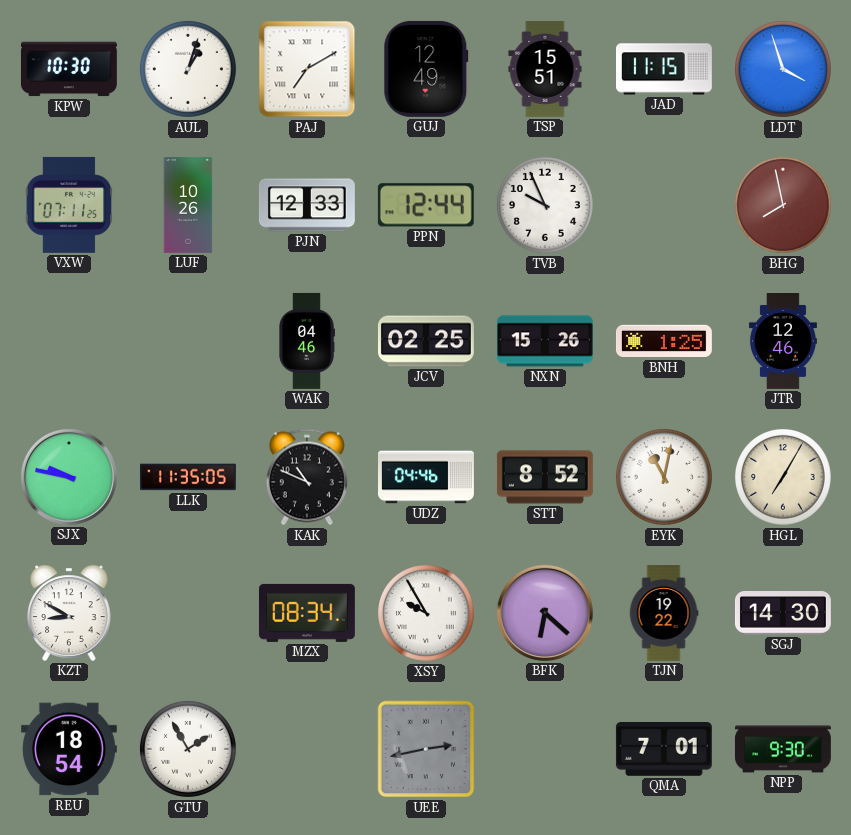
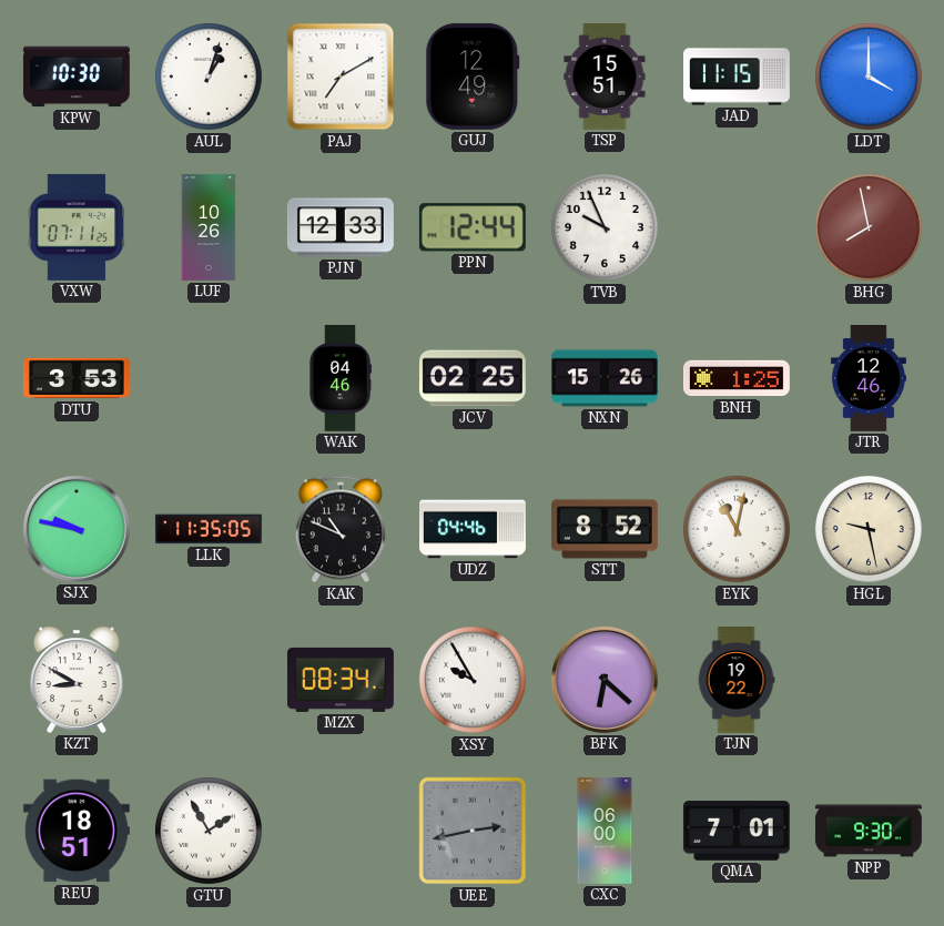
LDT: 3:57 -> 4:00 (869, 77)
DTU: none -> 3:53 (77, 378)
HGL: 7:05 -> 9:28 (869, 529)
SGJ: 14:30 -> none (783, 614)
REU: 18:54 -> 18:51 (77, 831)
CXC: none -> 06:00 (605, 831)
